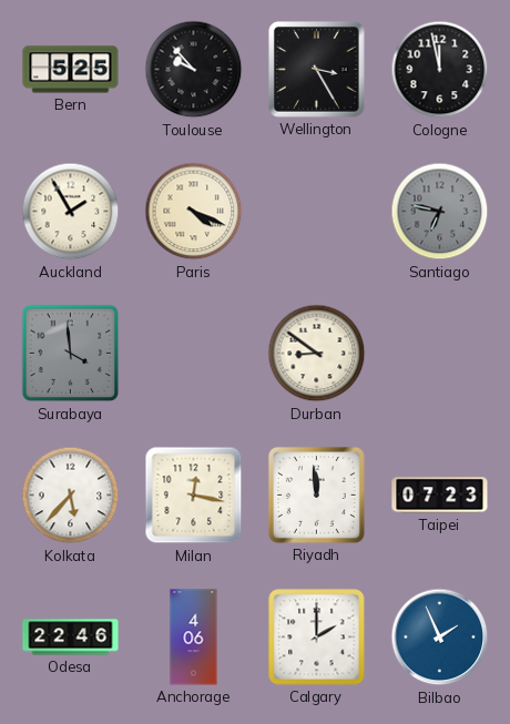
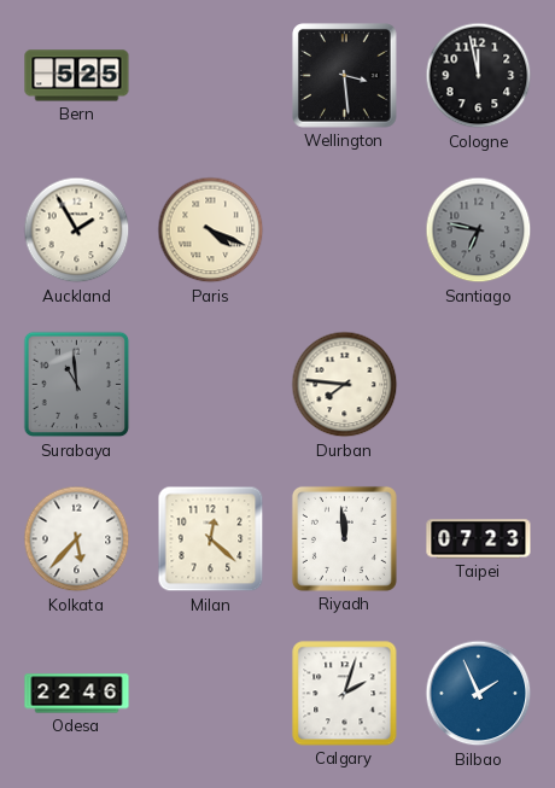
Toulouse: 9:53 -> none (194, 70)
Wellington: 3:25 -> 3:29 (345, 76)
Surabaya: 3:59 -> 10:59 (77, 385)
Durban: 8:51 -> 7:46 (345, 385)
Milan: 12:17 -> 12:22 (211, 539)
Anchorage: 4:06 -> none (194, 638)
Calgary: 2:00 -> 2:03 (345, 694)
